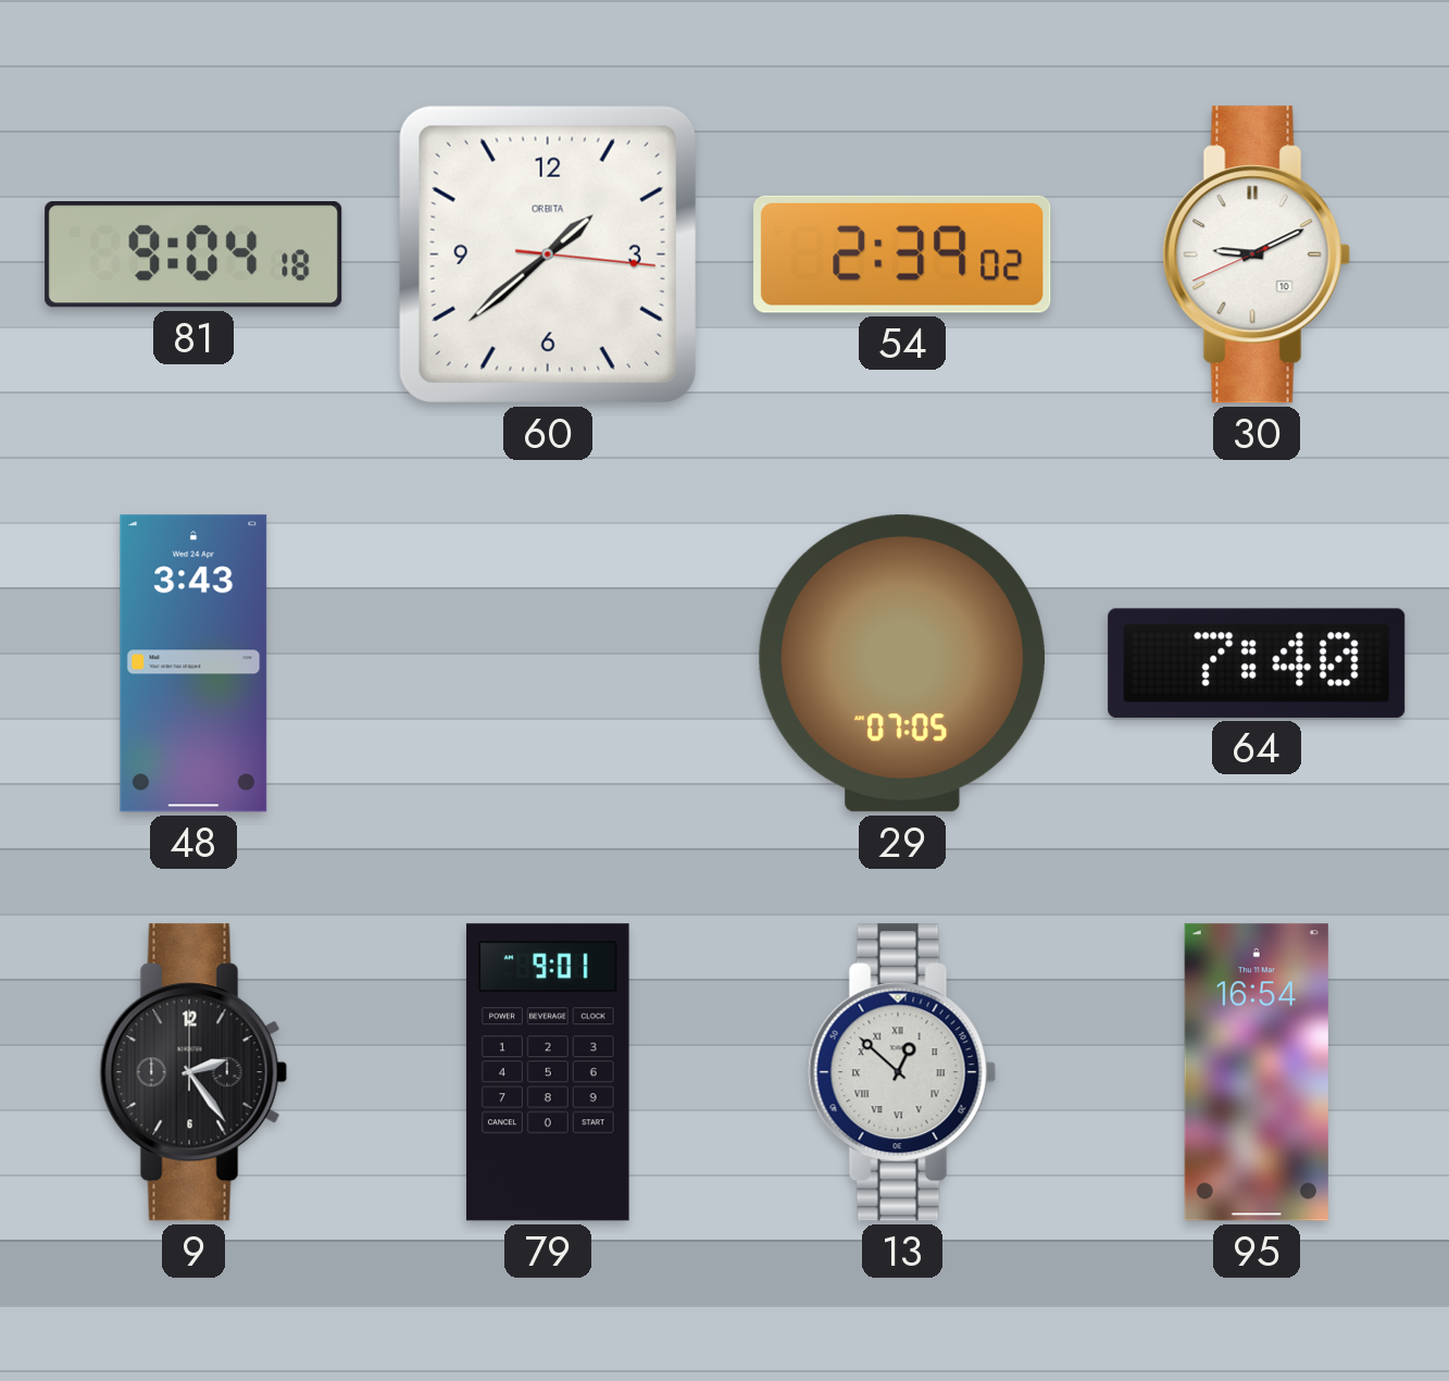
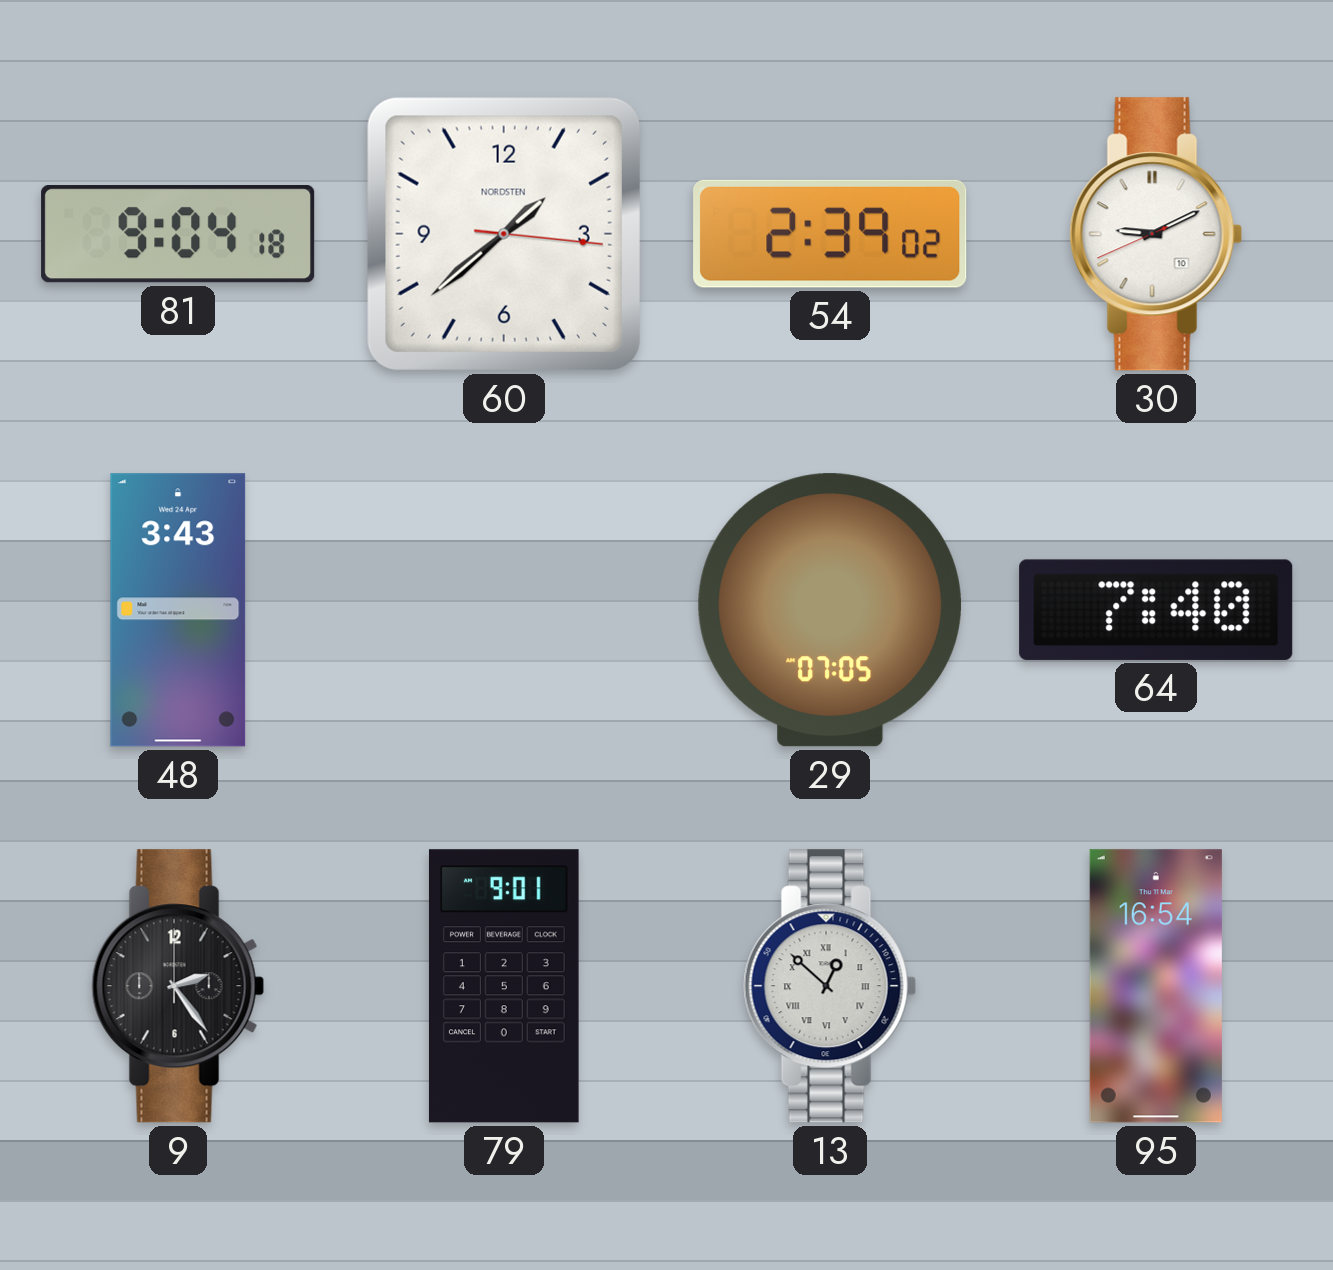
60 brand: ORBITA -> NORDSTEN (504, 234)
